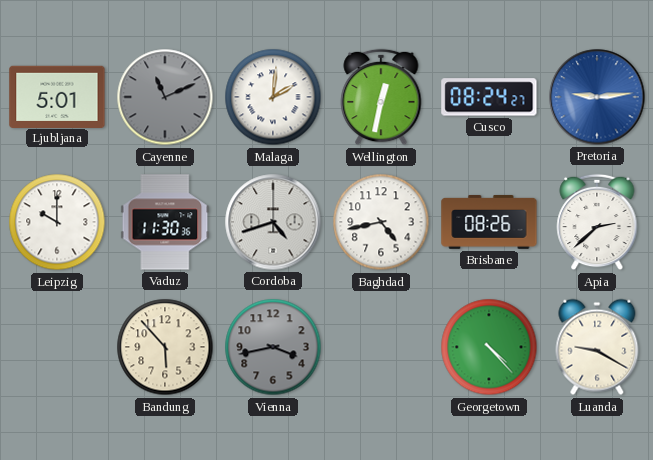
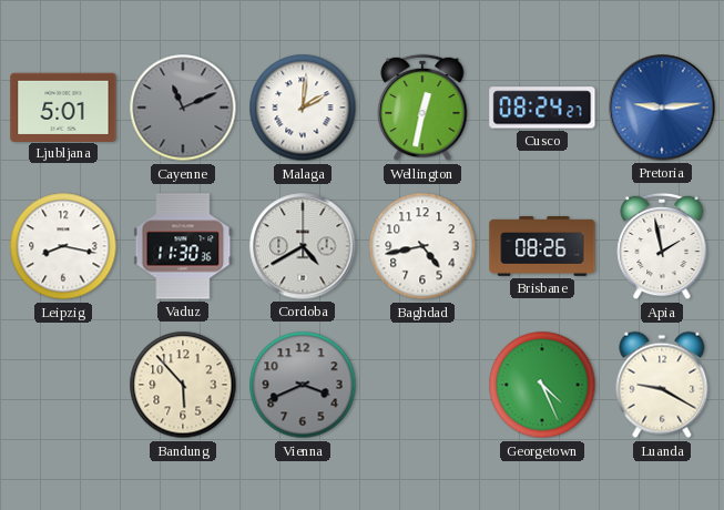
Leipzig: 10:00 -> 8:17 (63, 246)
Cordoba: 4:42 -> 4:40 (303, 246)
Apia: 2:38 -> 1:58 (662, 246)
Vienna: 3:43 -> 3:41 (303, 385)
Georgetown: 4:23 -> 4:26 (542, 385)
